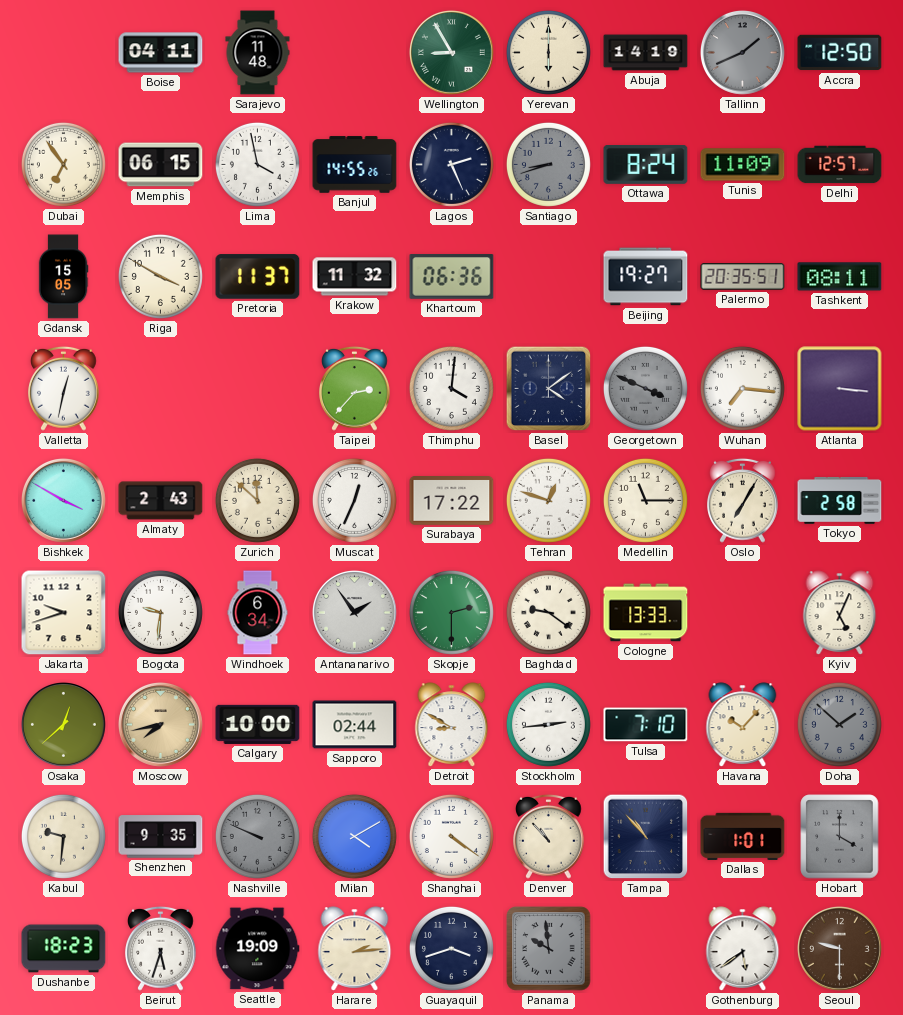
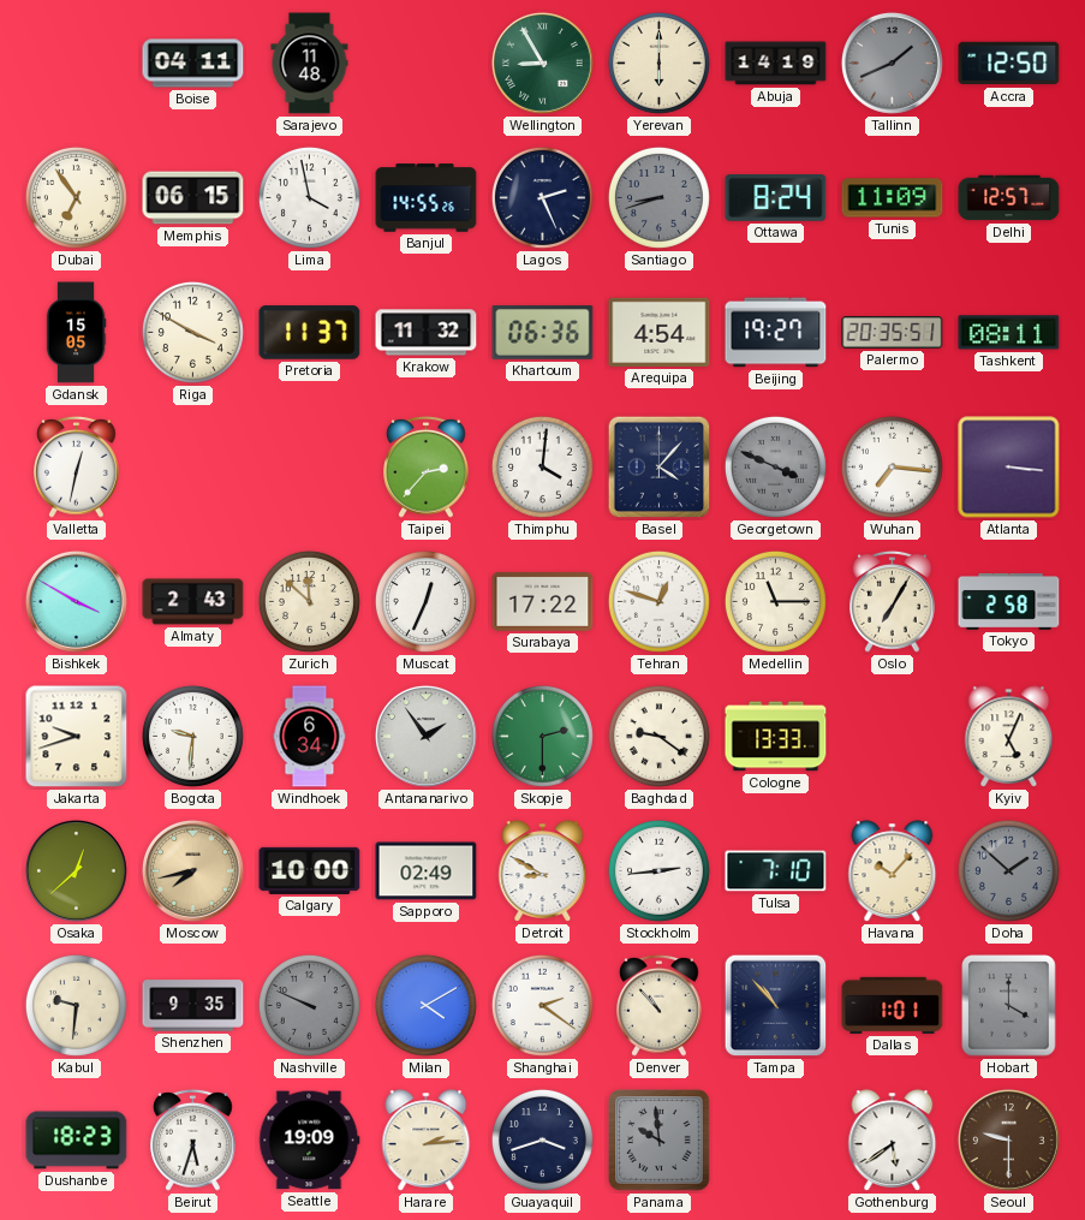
Arequipa: none -> 4:54 (660, 332)
Basel: 4:09 -> 4:07 (660, 468)
Sapporo: 02:44 -> 02:49 (427, 871)
Shanghai: 4:21 -> 2:21 (542, 1005)
